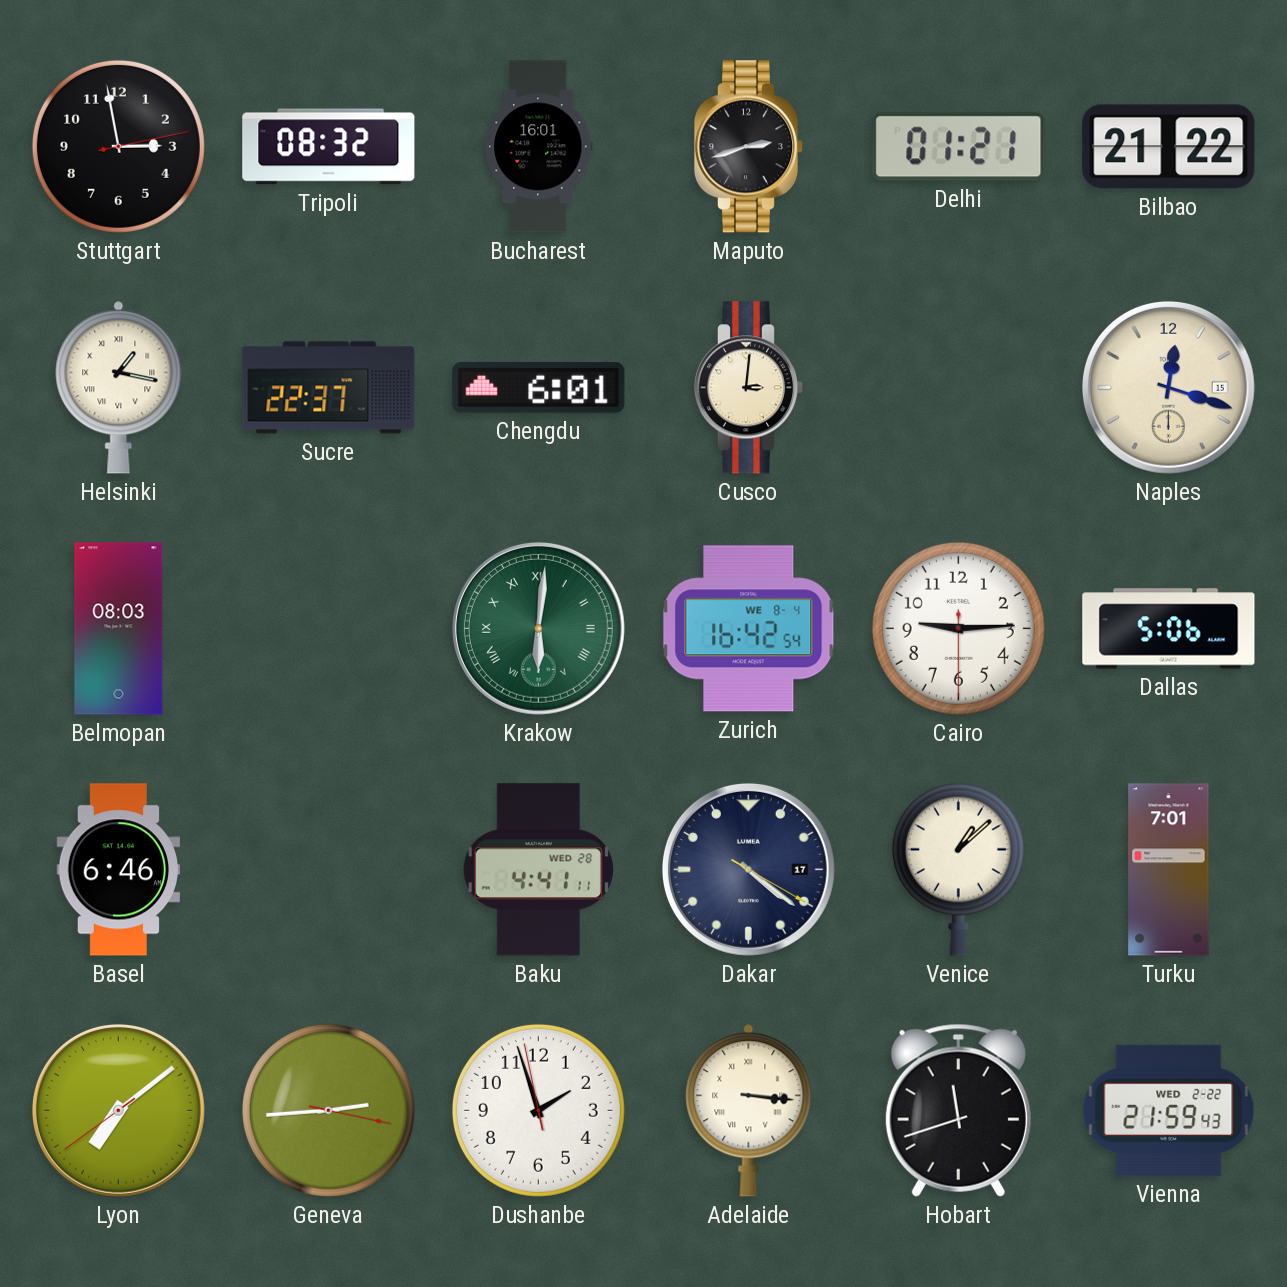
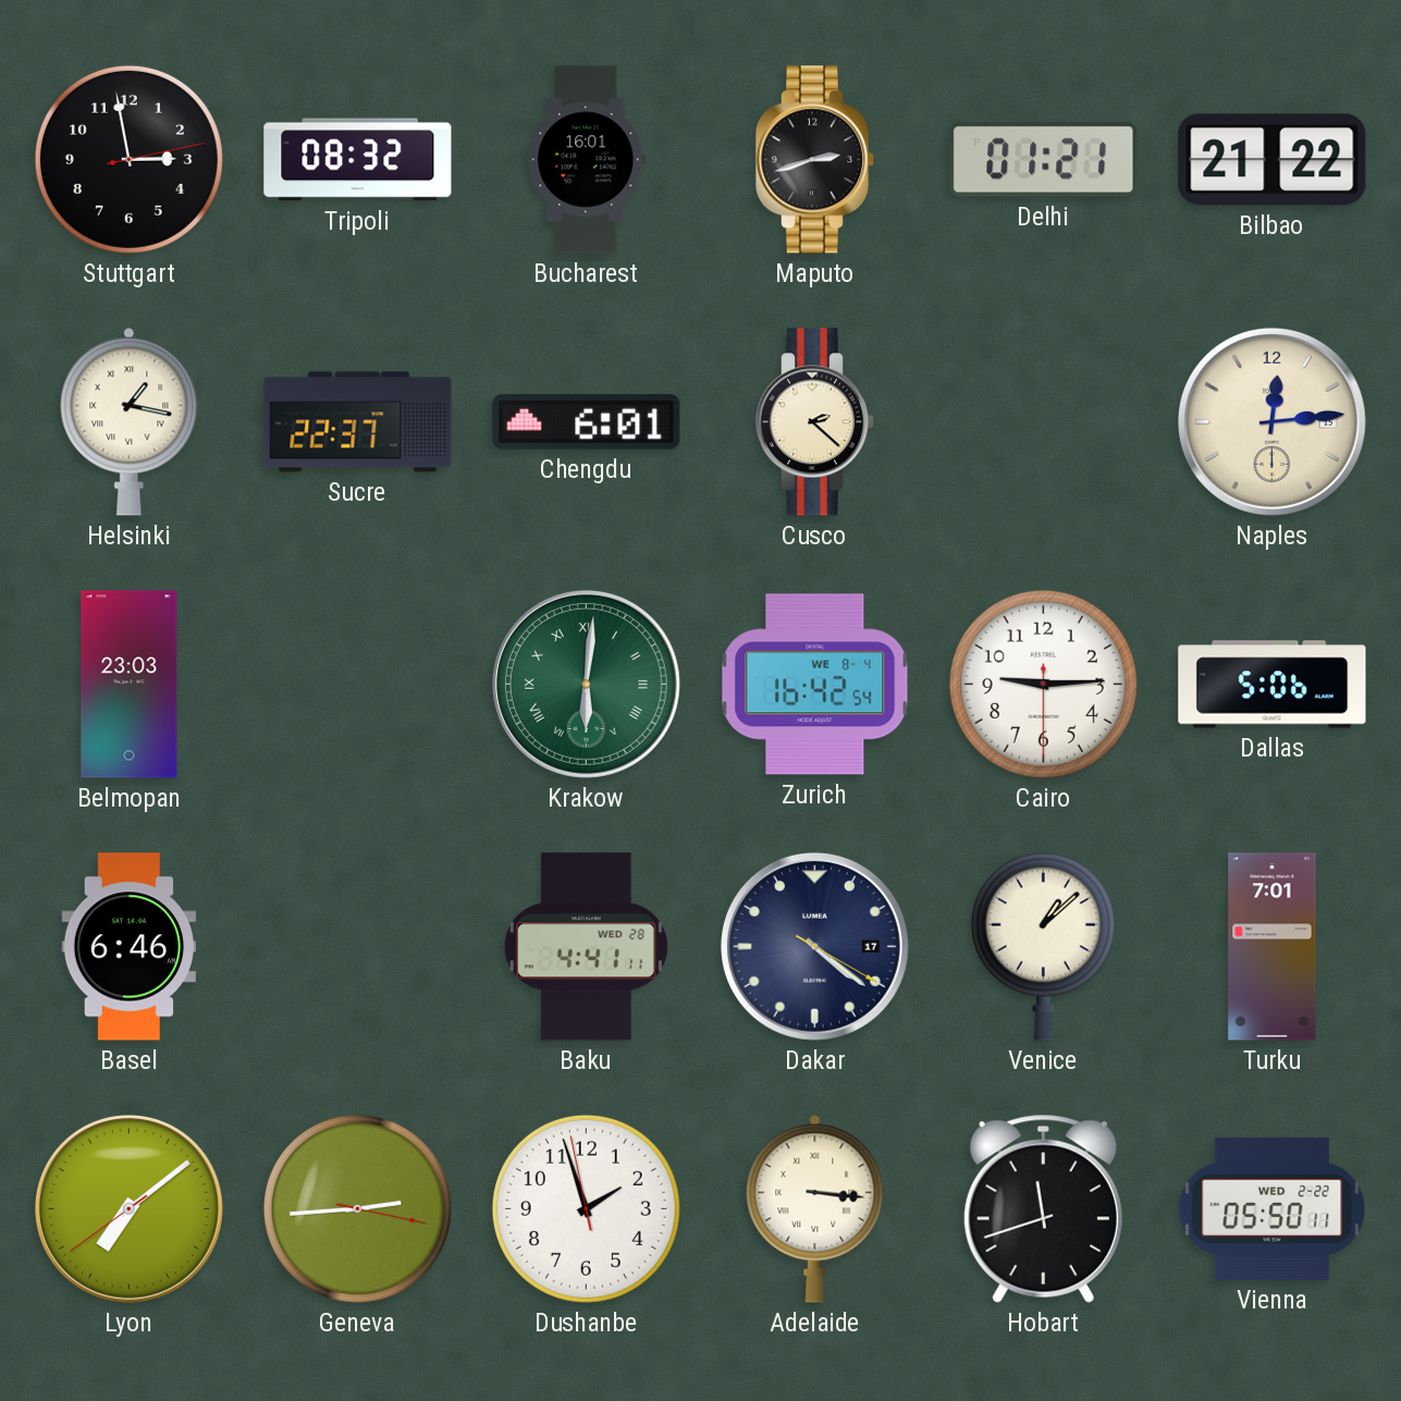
Cusco: 3:01 -> 2:22 (815, 422)
Naples: 12:18 -> 12:14 (1271, 421)
Belmopan: 08:03 -> 23:03 (130, 685)
Vienna: 21:59 -> 05:50 (1273, 1208)
